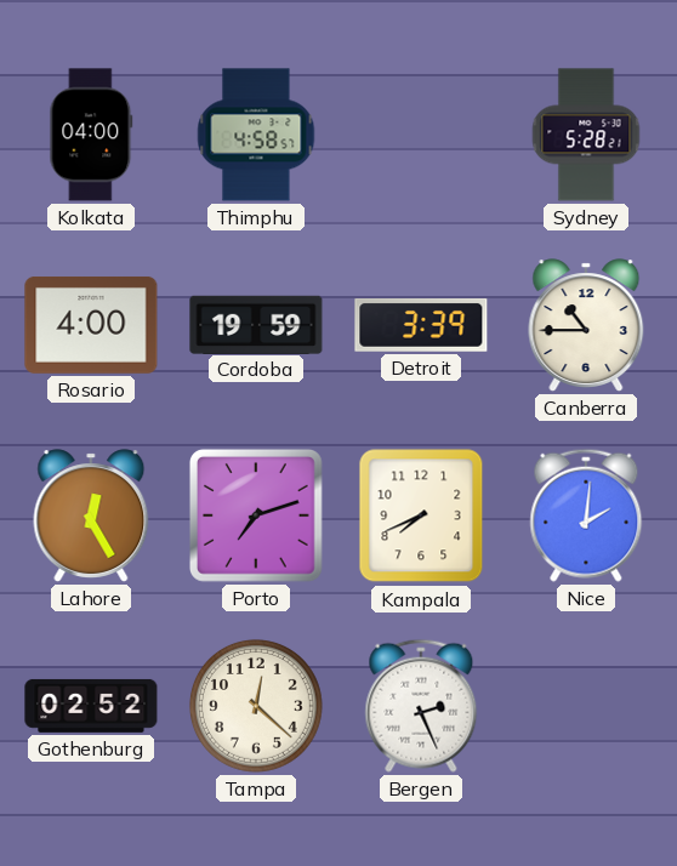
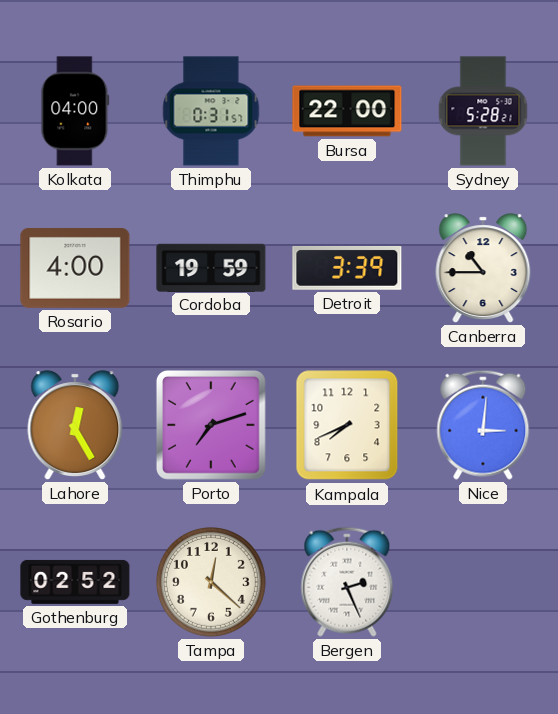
Thimphu: 4:58 -> 0:31 (211, 111)
Bursa: none -> 22:00 (347, 111)
Nice: 2:01 -> 3:01 (483, 425)
